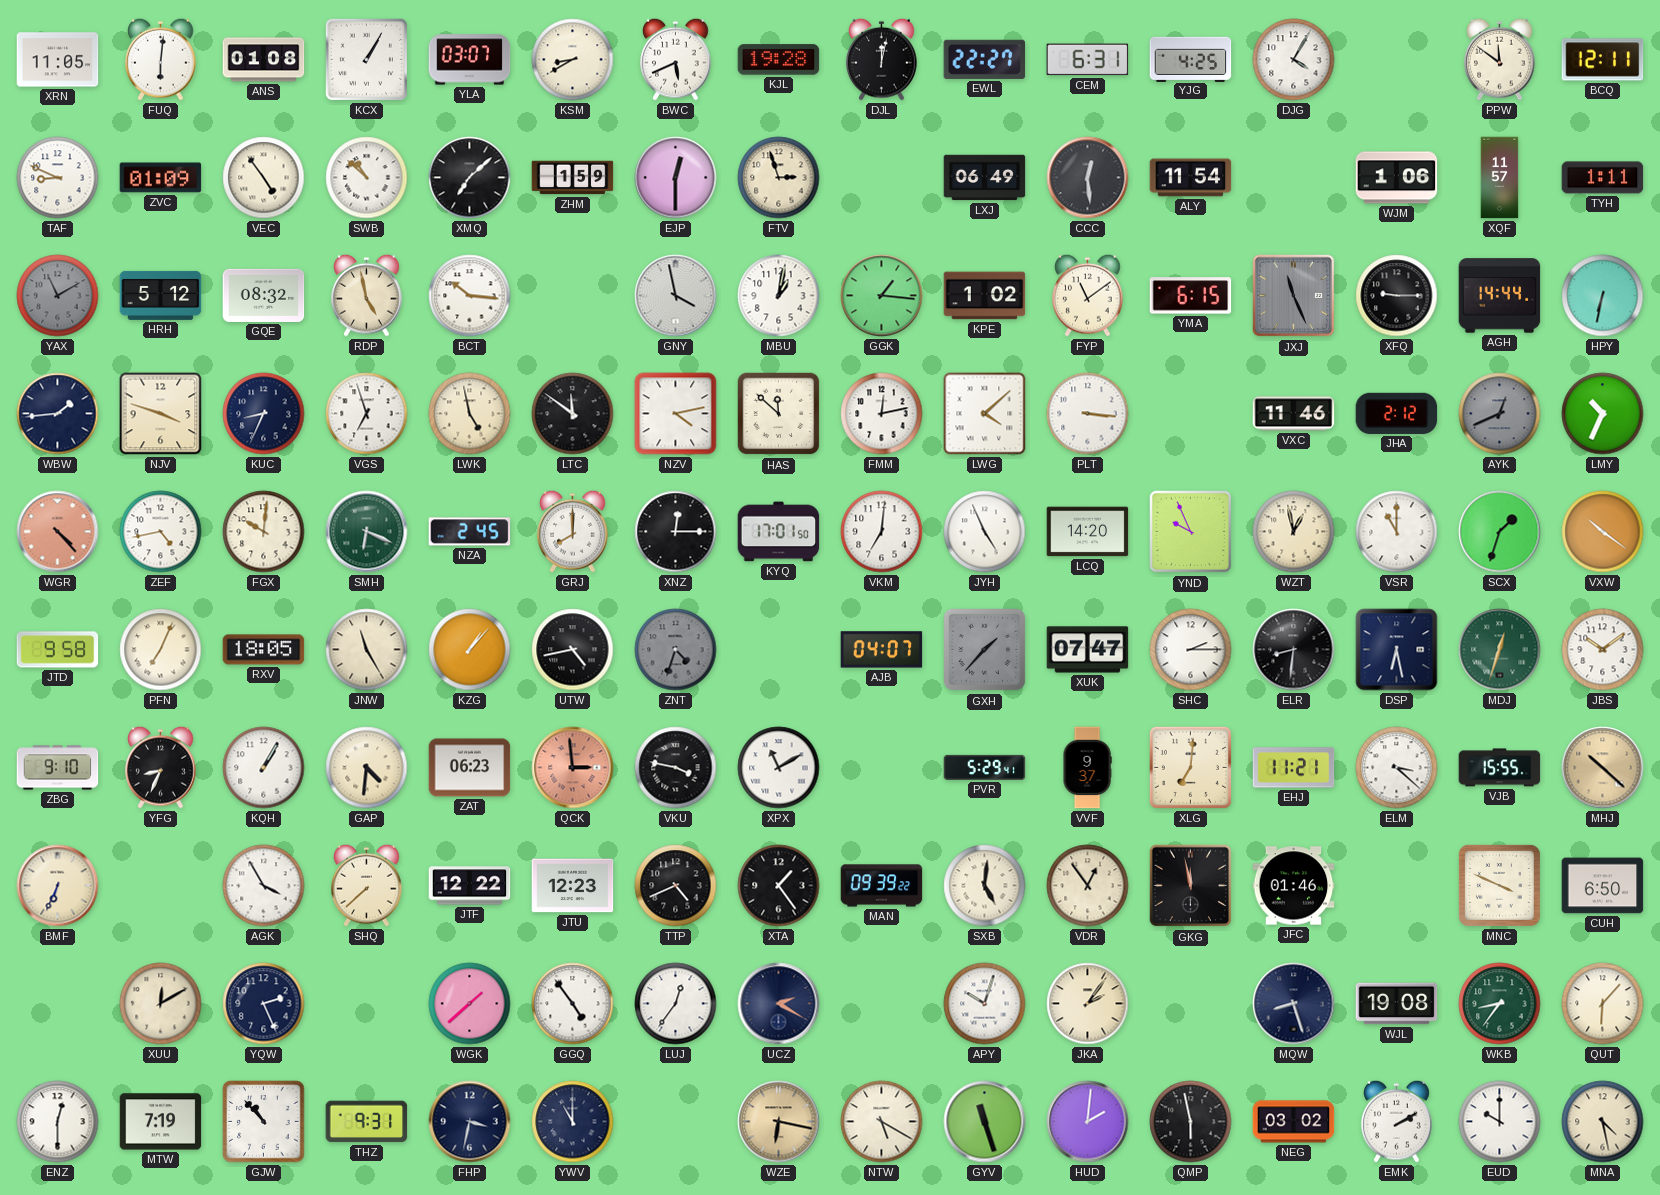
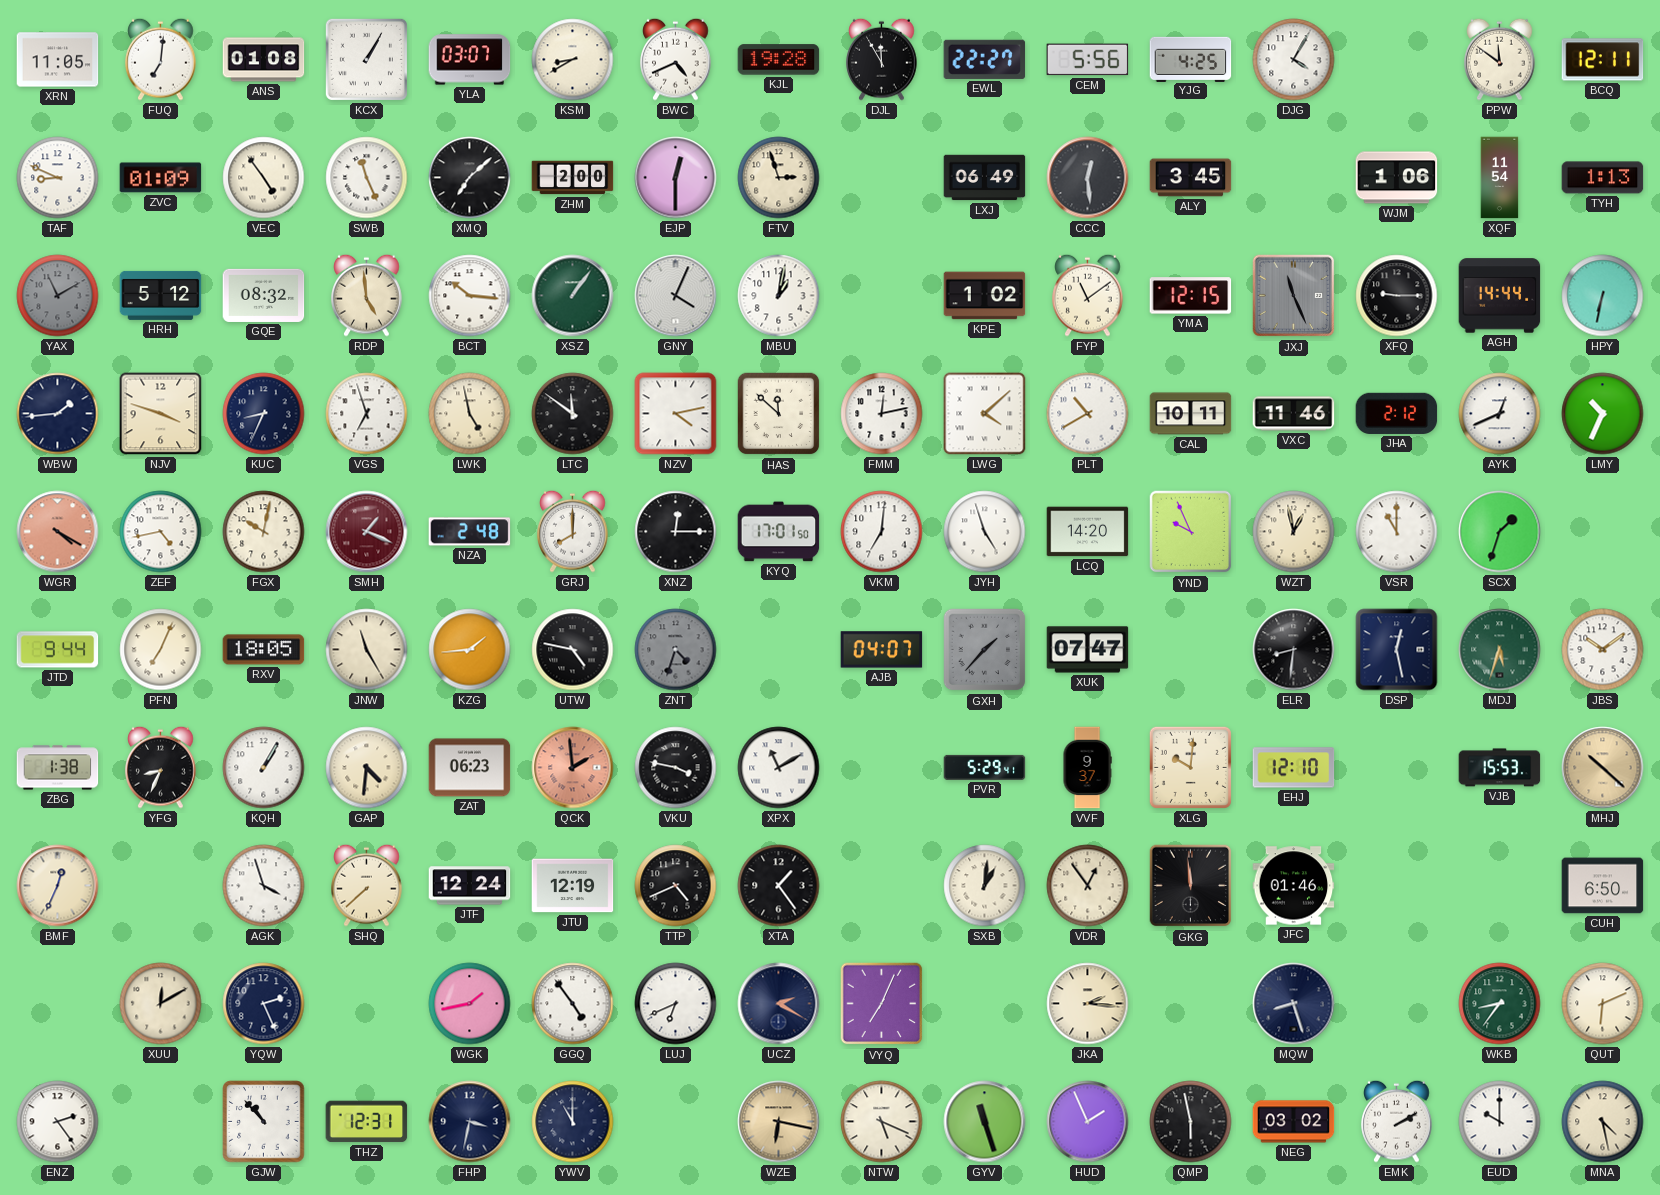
FUQ: 6:01 -> 7:01 (161, 59)
BWC: 5:41 -> 4:41 (676, 59)
DJL: 12:02 -> 11:55 (882, 59)
CEM: 6:31 -> 5:56 (1088, 60)
SWB: 10:52 -> 11:26 (367, 178)
ZHM: 1:59 -> 2:00 (573, 178)
ALY: 11:54 -> 3:45 (1191, 178)
XQF: 11:57 -> 11:54 (1500, 178)
TYH: 1:11 -> 1:13 (1603, 178)
RDP: 4:58 -> 4:59 (367, 295)
XSZ: none -> 1:06 (573, 296)
GNY: 3:58 -> 4:04 (676, 296)
GGK: 1:16 -> none (882, 296)
YMA: 6:15 -> 12:15 (1191, 296)
PLT: 3:16 -> 10:40 (1088, 414)
CAL: none -> 10:11 (1191, 414)
AYK dial: grey -> white (1500, 414)
WGR: 4:23 -> 4:20 (58, 532)
FGX: 10:01 -> 10:02 (264, 532)
SMH: 6:19 -> 1:19 (367, 532)
SMH dial: green -> burgundy (367, 532)
NZA: 2:45 -> 2:48 (470, 532)
JYH: 4:56 -> 4:57 (985, 532)
VXW: 10:21 -> none (1603, 532)
JTD: 9:58 -> 9:44 (58, 650)
KZG: 1:07 -> 1:44 (470, 650)
UTW: 4:43 -> 4:47 (573, 650)
SHC: 2:15 -> none (1191, 650)
DSP: 6:28 -> 12:28 (1397, 650)
MDJ: 12:33 -> 5:33 (1500, 650)
ZBG: 9:10 -> 1:38 (58, 768)
QCK: 2:59 -> 1:59 (573, 768)
XLG: 7:01 -> 10:01 (1190, 767)
EHJ: 11:21 -> 12:10 (1294, 768)
ELM: 3:22 -> none (1397, 768)
VJB: 15:55 -> 15:53 (1500, 768)
BMF: 6:34 -> 12:34 (58, 886)
AGK: 3:55 -> 3:57 (264, 886)
JTF: 12:22 -> 12:24 (470, 886)
JTU: 12:23 -> 12:19 (573, 886)
MAN: 09:39 -> none (882, 886)
SXB: 5:01 -> 1:01 (985, 886)
GKG: 11:58 -> 11:59 (1191, 886)
MNC: 3:49 -> none (1499, 885)
WGK: 1:38 -> 1:43 (470, 1004)
LUJ: 12:36 -> 6:41 (676, 1004)
VYQ: none -> 7:04 (882, 1004)
APY: 10:03 -> none (985, 1004)
JKA: 2:06 -> 2:16 (1088, 1004)
WJL: 19:08 -> none (1397, 1004)
QUT: 6:07 -> 6:11 (1603, 1004)
ENZ: 12:30 -> 2:24 (58, 1122)
MTW: 7:19 -> none (161, 1122)
THZ: 9:31 -> 12:31 (367, 1122)
NTW: 5:20 -> 5:19 (882, 1122)
HUD: 2:01 -> 1:56 (1088, 1122)
